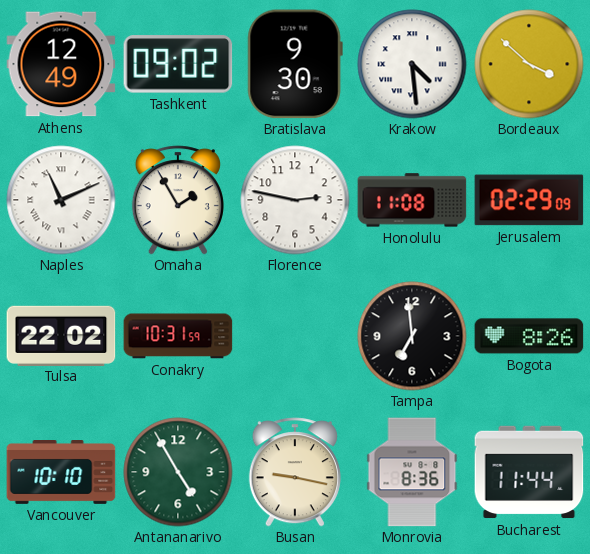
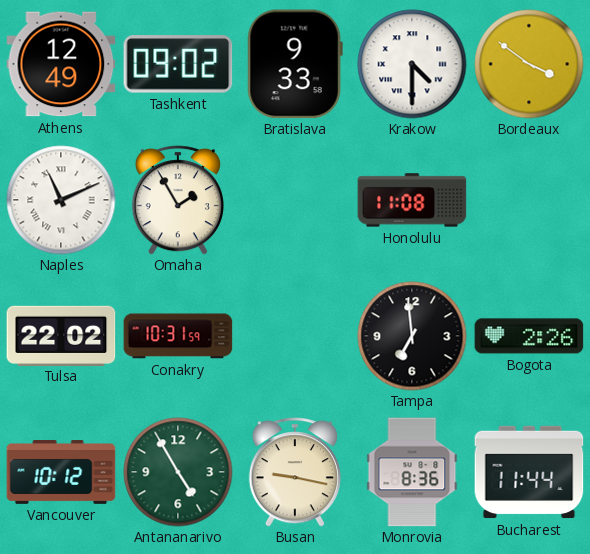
Bratislava: 9:30 -> 9:33 (295, 64)
Krakow: 4:29 -> 4:30 (412, 64)
Bordeaux: 3:52 -> 3:51 (529, 64)
Florence: 2:47 -> none (295, 200)
Jerusalem: 02:29 -> none (529, 200)
Bogota: 8:26 -> 2:26 (529, 336)
Vancouver: 10:10 -> 10:12 (61, 473)
